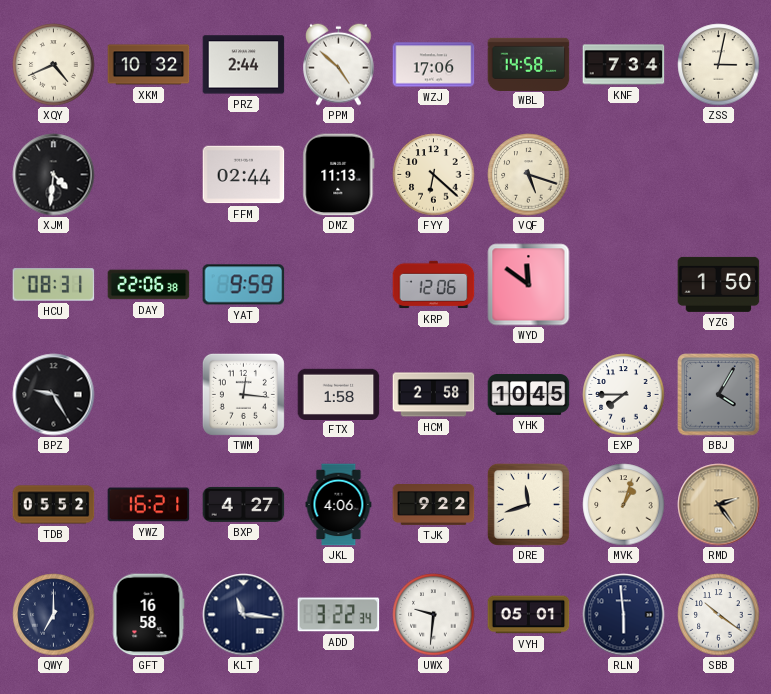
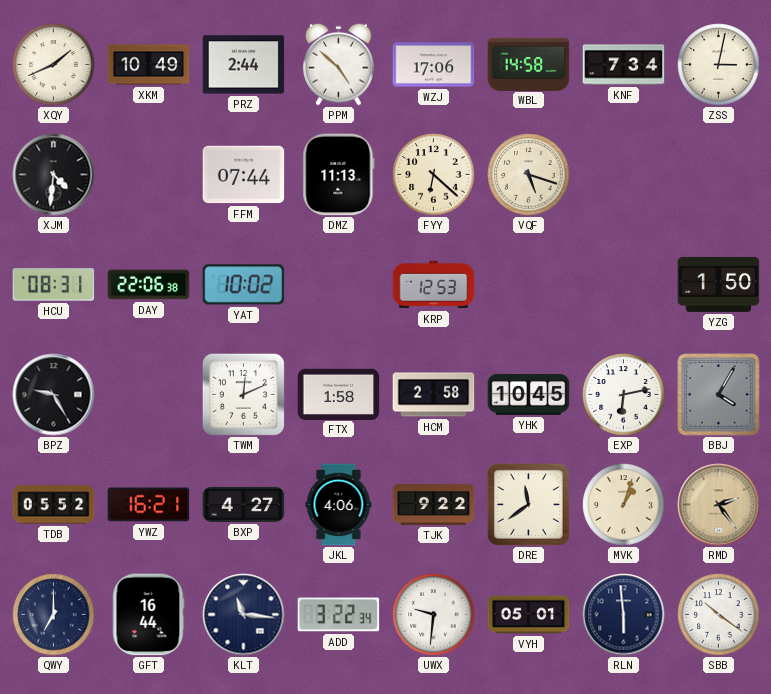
XQY: 4:41 -> 1:41 (54, 65)
XKM: 10:32 -> 10:49 (149, 65)
FFM: 02:44 -> 07:44 (244, 175)
YAT: 9:59 -> 10:02 (244, 285)
KRP: 12:06 -> 12:53 (434, 285)
WYD: 11:51 -> none (529, 285)
TWM: 12:16 -> 12:11 (243, 394)
EXP: 7:45 -> 6:13 (624, 395)
DRE: 11:42 -> 11:39 (528, 504)
GFT: 16:58 -> 16:44 (148, 615)
